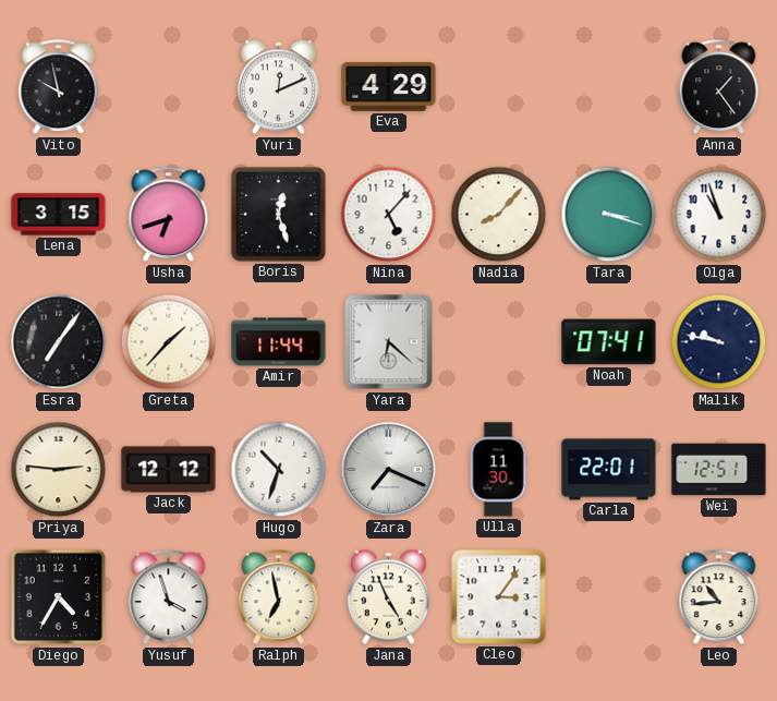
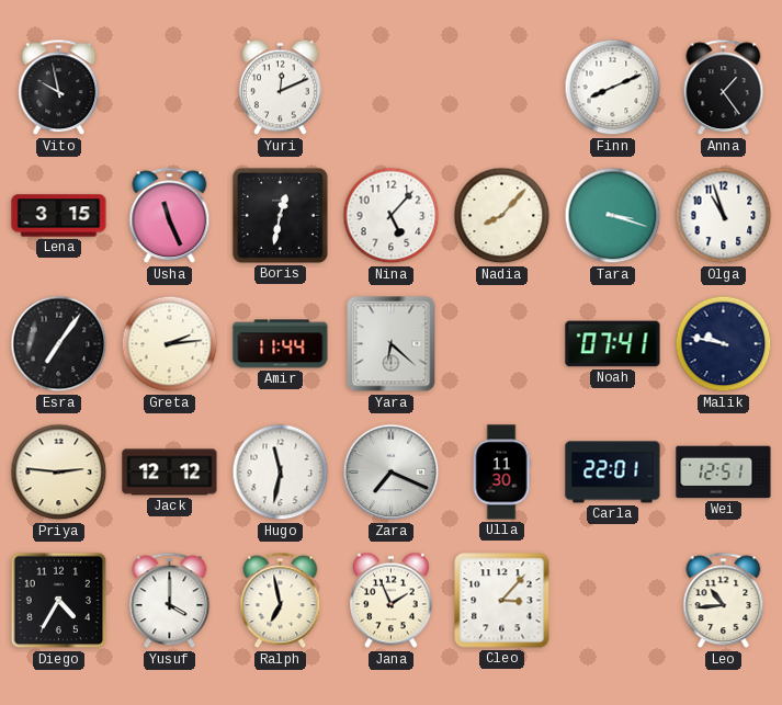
Eva: 4:29 -> none (389, 87)
Finn: none -> 8:11 (613, 88)
Usha: 6:42 -> 11:26 (170, 216)
Boris: 12:27 -> 12:32 (280, 215)
Greta: 1:37 -> 2:14 (170, 344)
Hugo: 10:33 -> 11:32 (281, 473)
Yusuf: 3:57 -> 4:00 (170, 601)
Jana: 4:56 -> 1:56 (390, 601)
Cleo: 3:06 -> 3:07 (502, 601)
